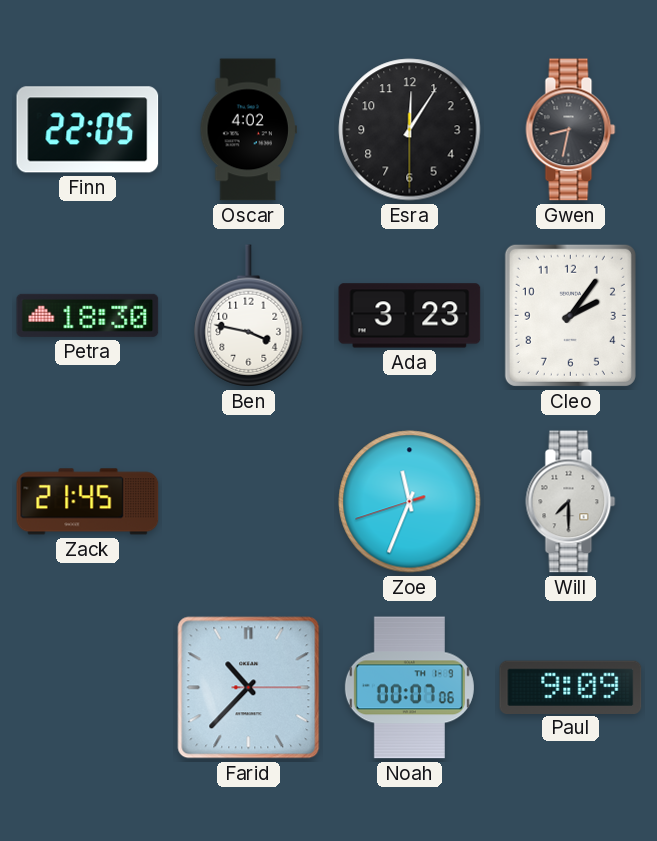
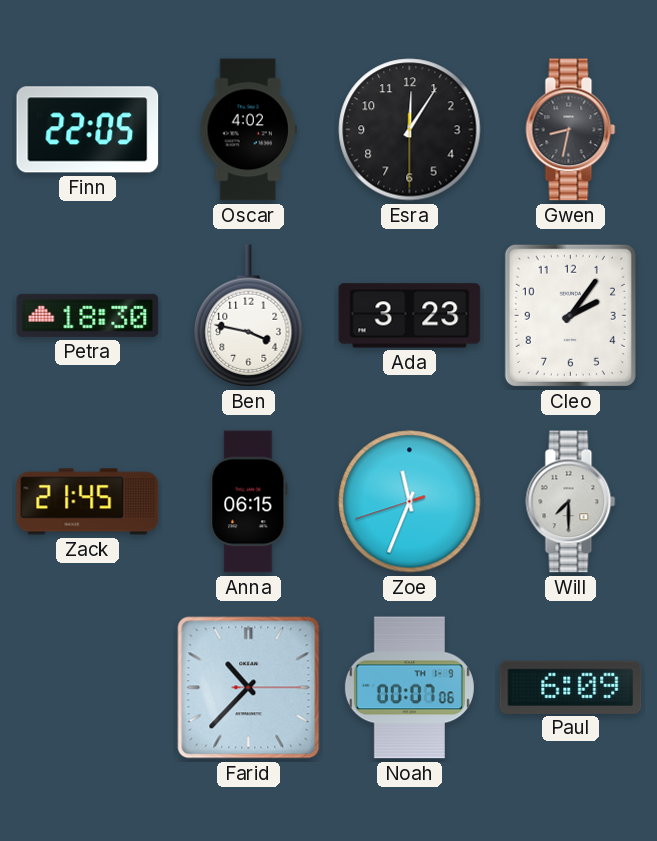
Anna: none -> 06:15 (249, 502)
Paul: 9:09 -> 6:09 (571, 687)
